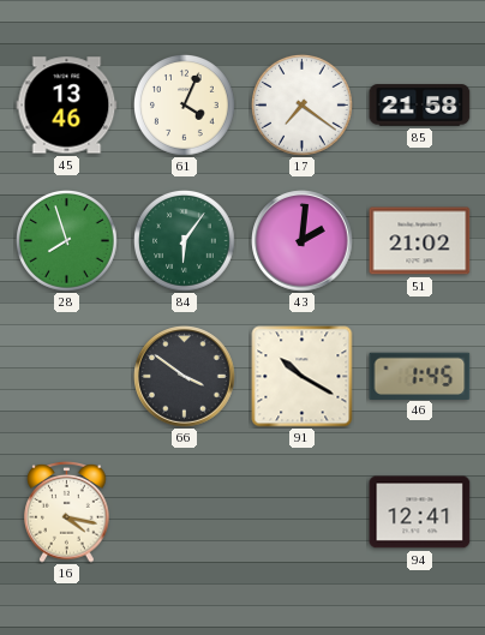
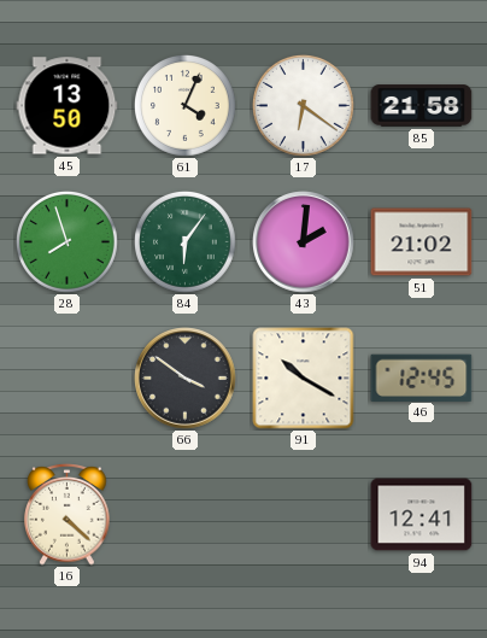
45: 13:46 -> 13:50 (68, 106)
17: 7:21 -> 6:21 (304, 106)
46: 1:45 -> 12:45 (422, 377)
16: 4:17 -> 4:22 (68, 515)
